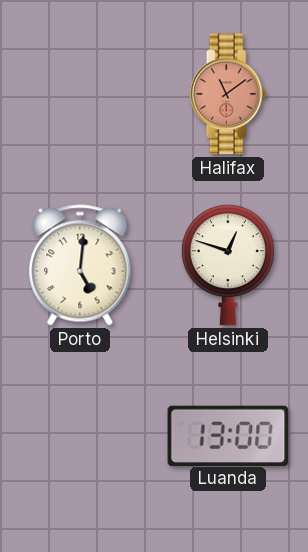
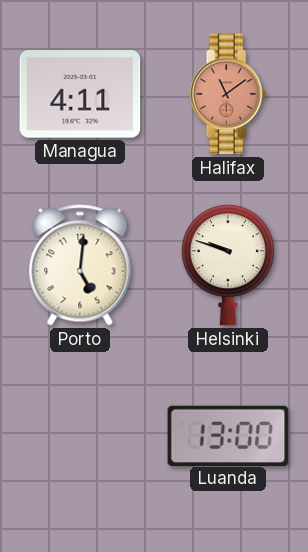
Managua: none -> 4:11 (80, 94)
Helsinki: 12:48 -> 9:48 (228, 265)
